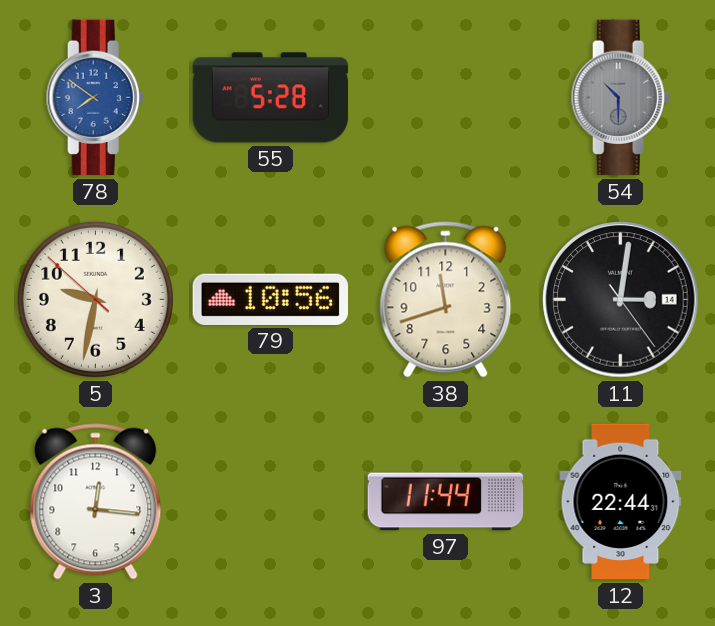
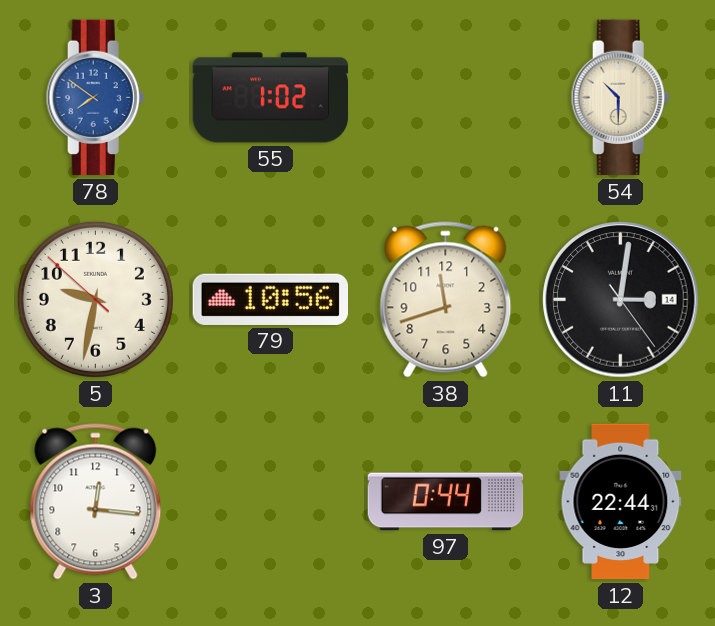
55: 5:28 -> 1:02 (271, 98)
54 dial: grey -> cream (620, 98)
97: 11:44 -> 0:44 (446, 502)
